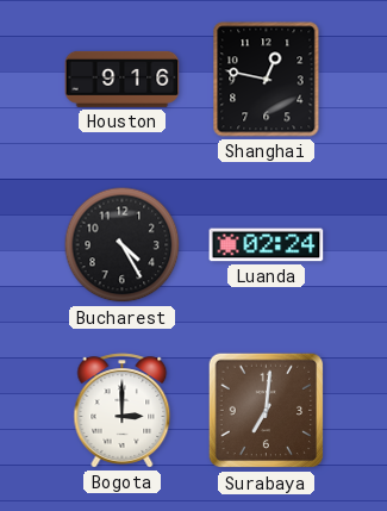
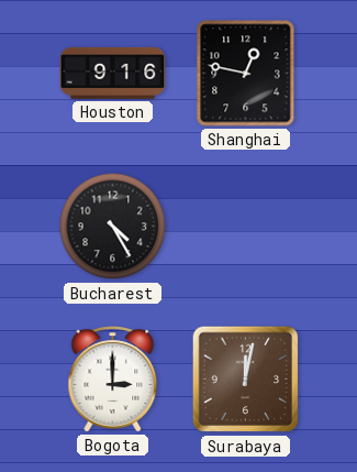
Luanda: 02:24 -> none (267, 245)
Surabaya: 7:01 -> 12:02 (246, 380)
